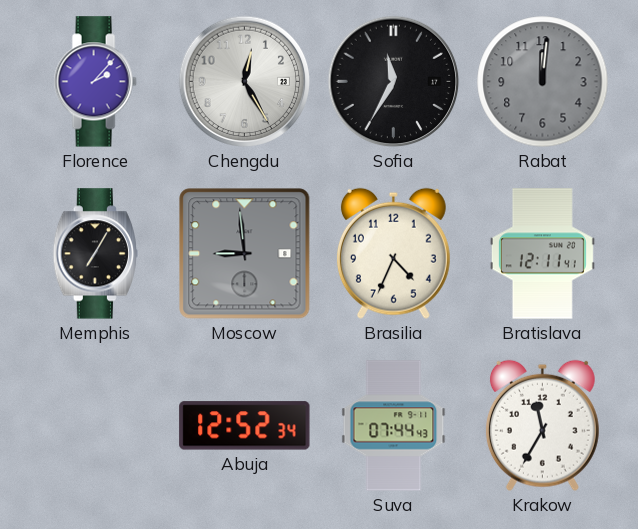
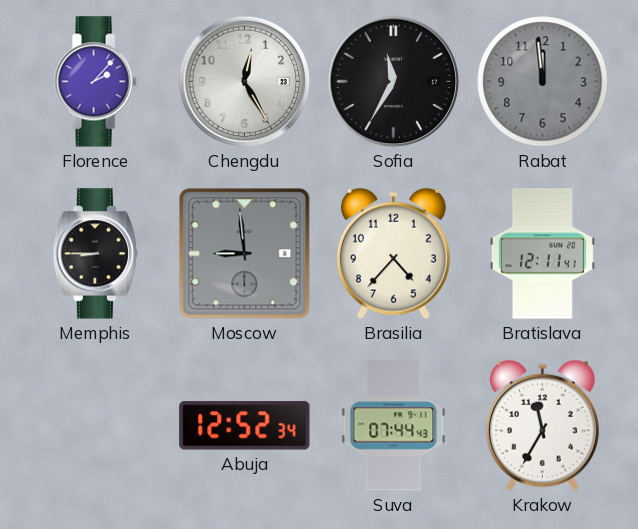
Rabat: 12:01 -> 11:59 (543, 82)
Memphis: 7:05 -> 8:45 (95, 254)
Brasilia: 4:34 -> 4:37 (393, 253)
